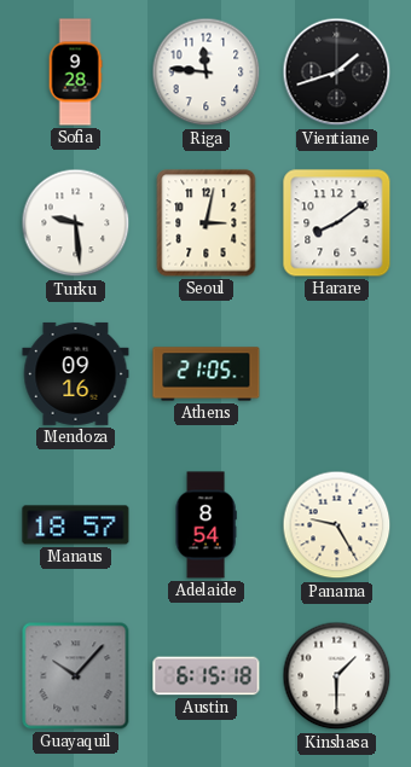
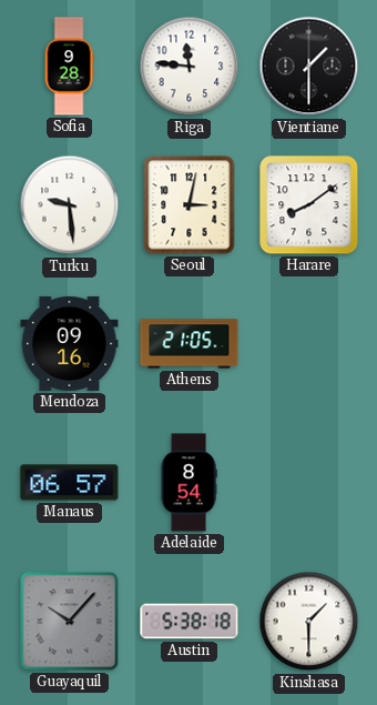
Vientiane: 1:42 -> 1:30 (309, 67)
Manaus: 18:57 -> 06:57 (70, 483)
Panama: 9:25 -> none (337, 525)
Austin: 6:15 -> 5:38 (190, 622)
